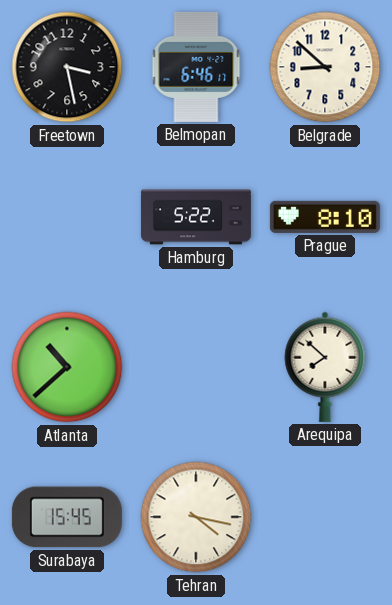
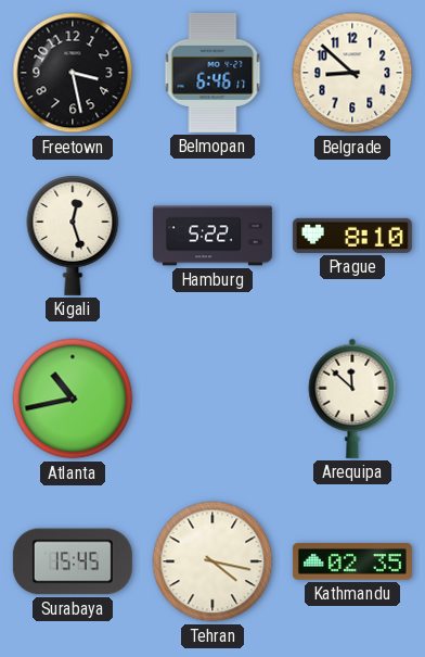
Kigali: none -> 12:27 (73, 236)
Atlanta: 10:38 -> 10:43 (73, 399)
Arequipa: 7:52 -> 11:52 (352, 399)
Kathmandu: none -> 02:35 (352, 561)
